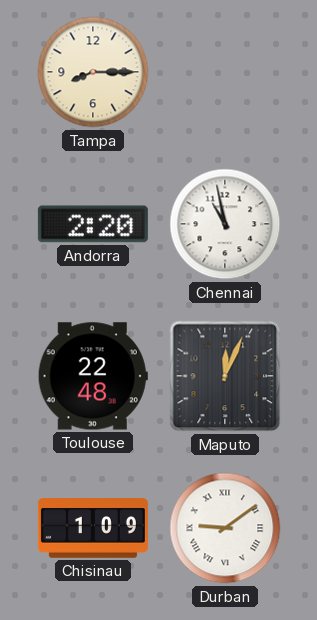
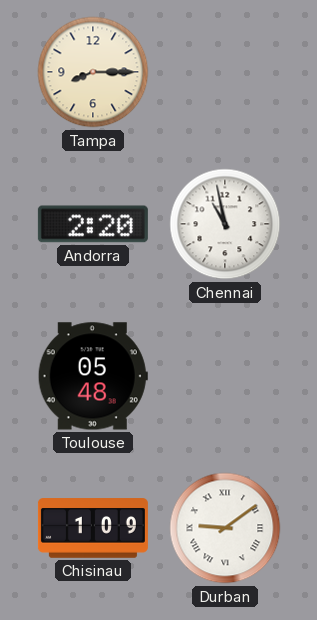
Toulouse: 22:48 -> 05:48 (93, 376)
Maputo: 12:04 -> none (225, 376)
